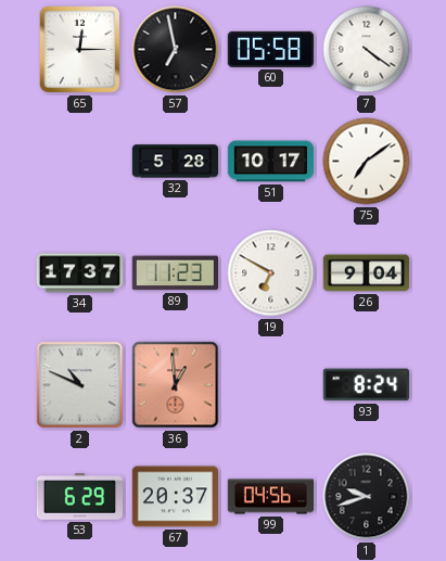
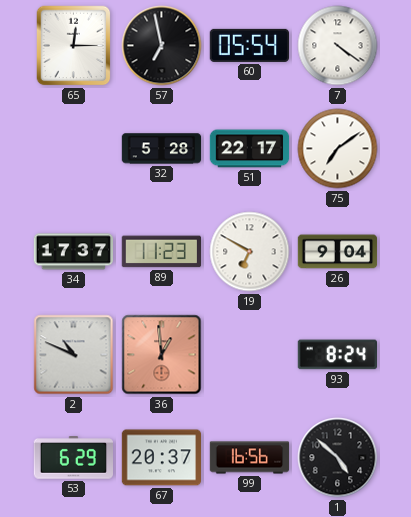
60: 05:58 -> 05:54 (249, 45)
51: 10:17 -> 22:17 (250, 149)
99: 04:56 -> 16:56 (250, 458)
1: 9:42 -> 4:52 (338, 458)
